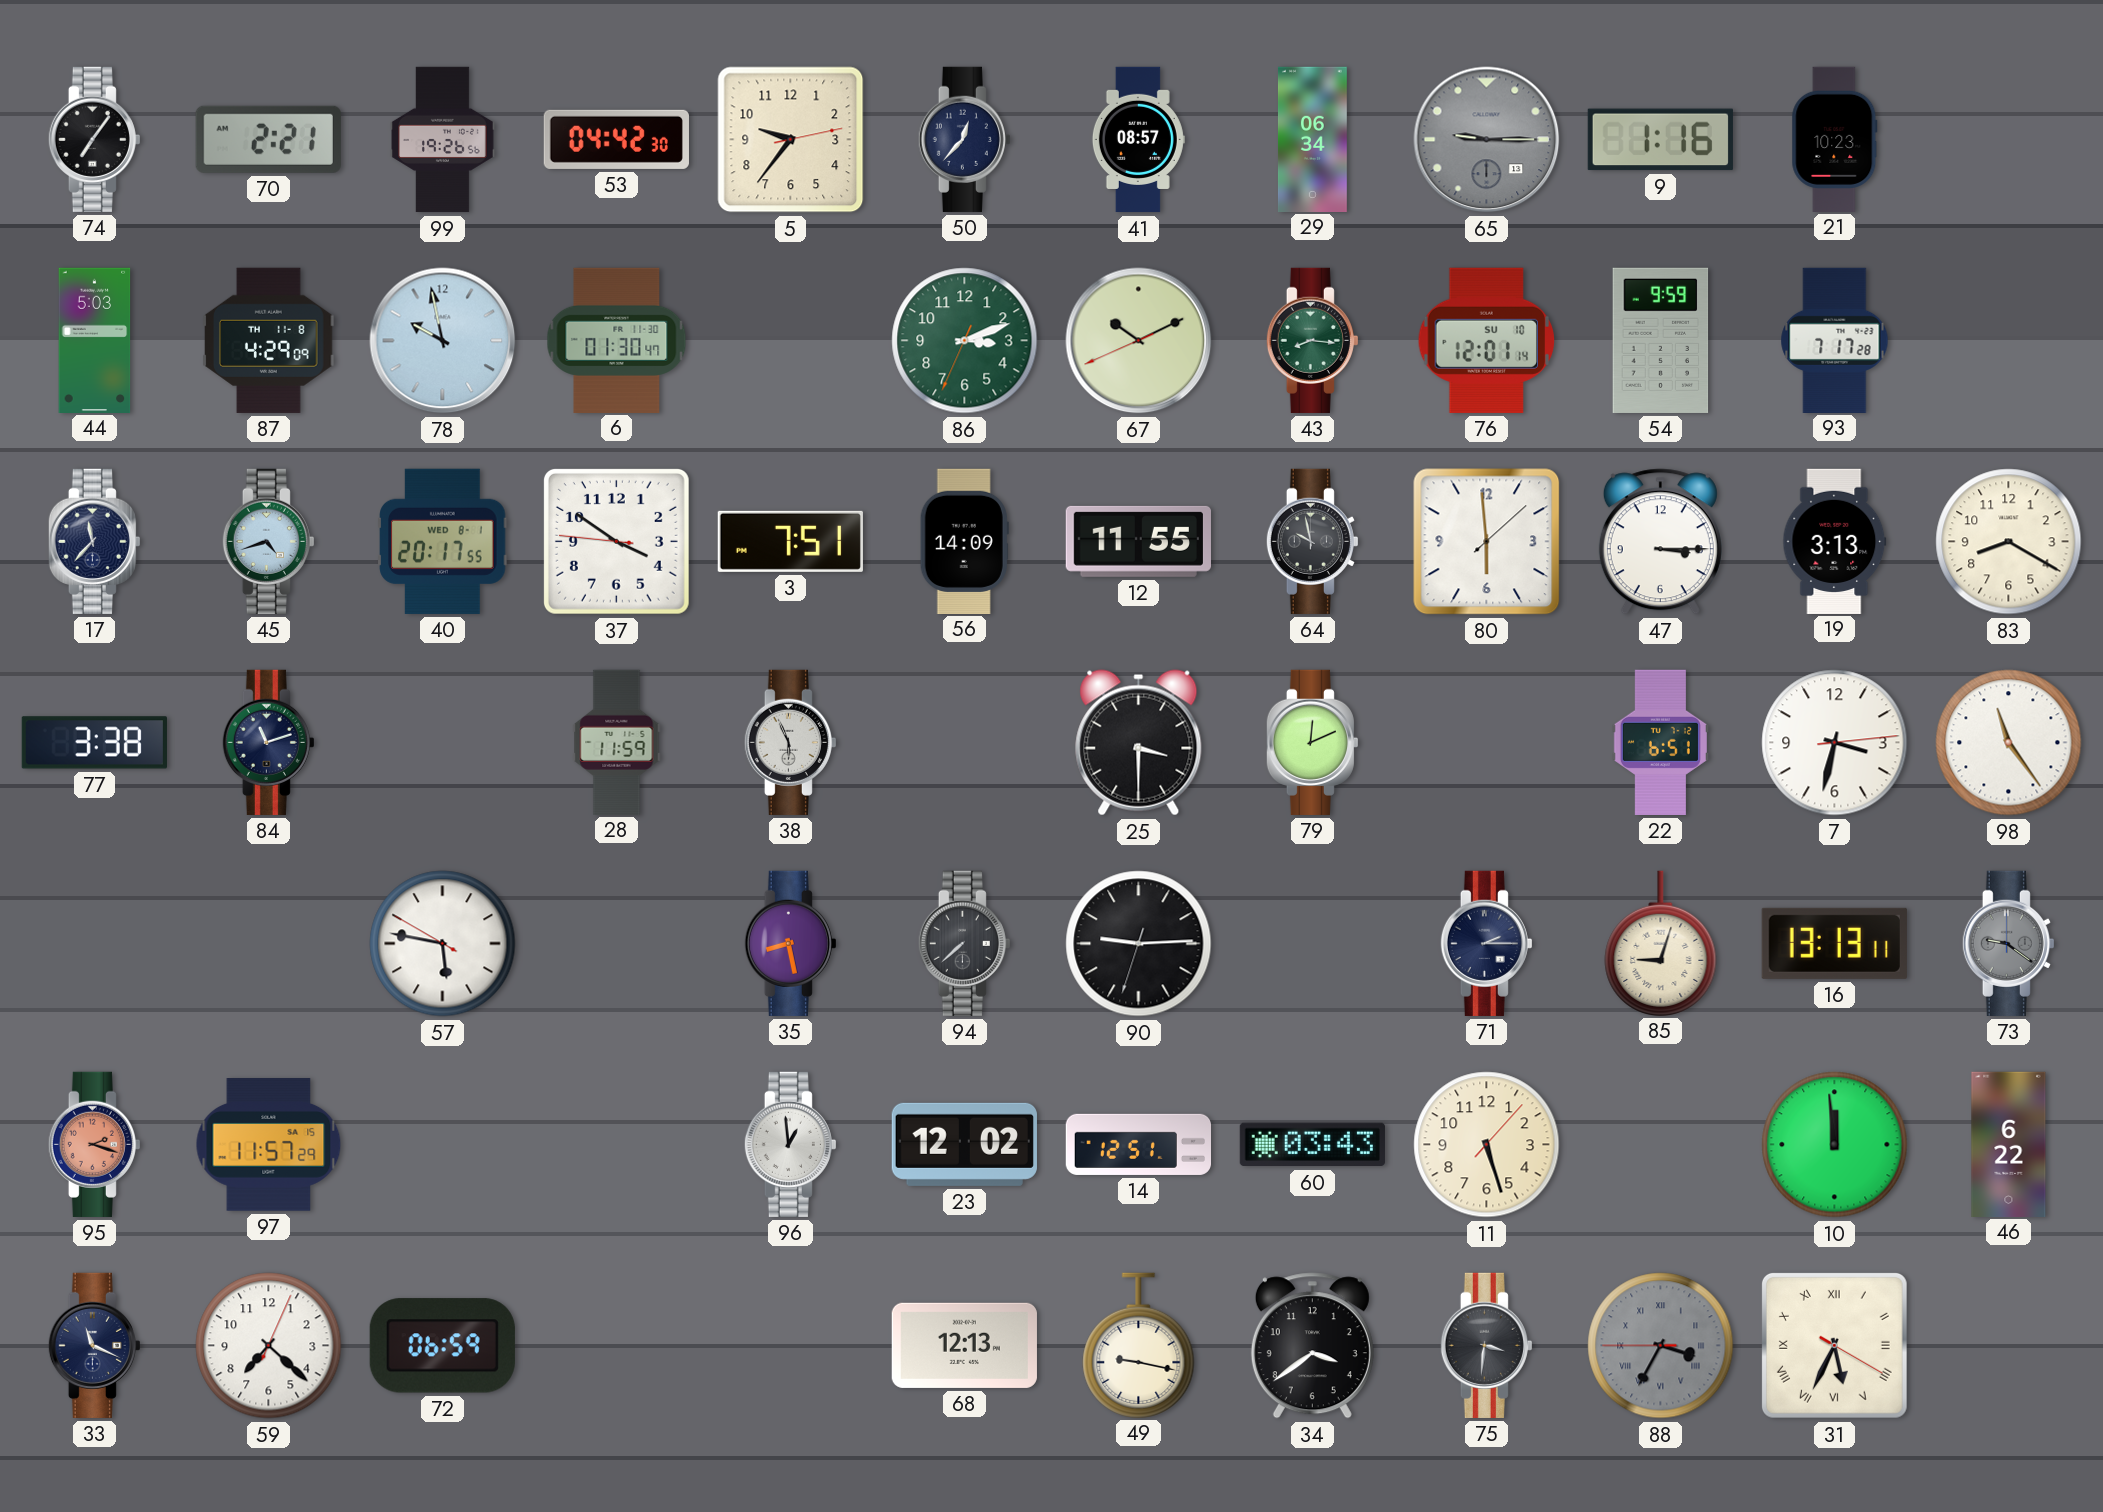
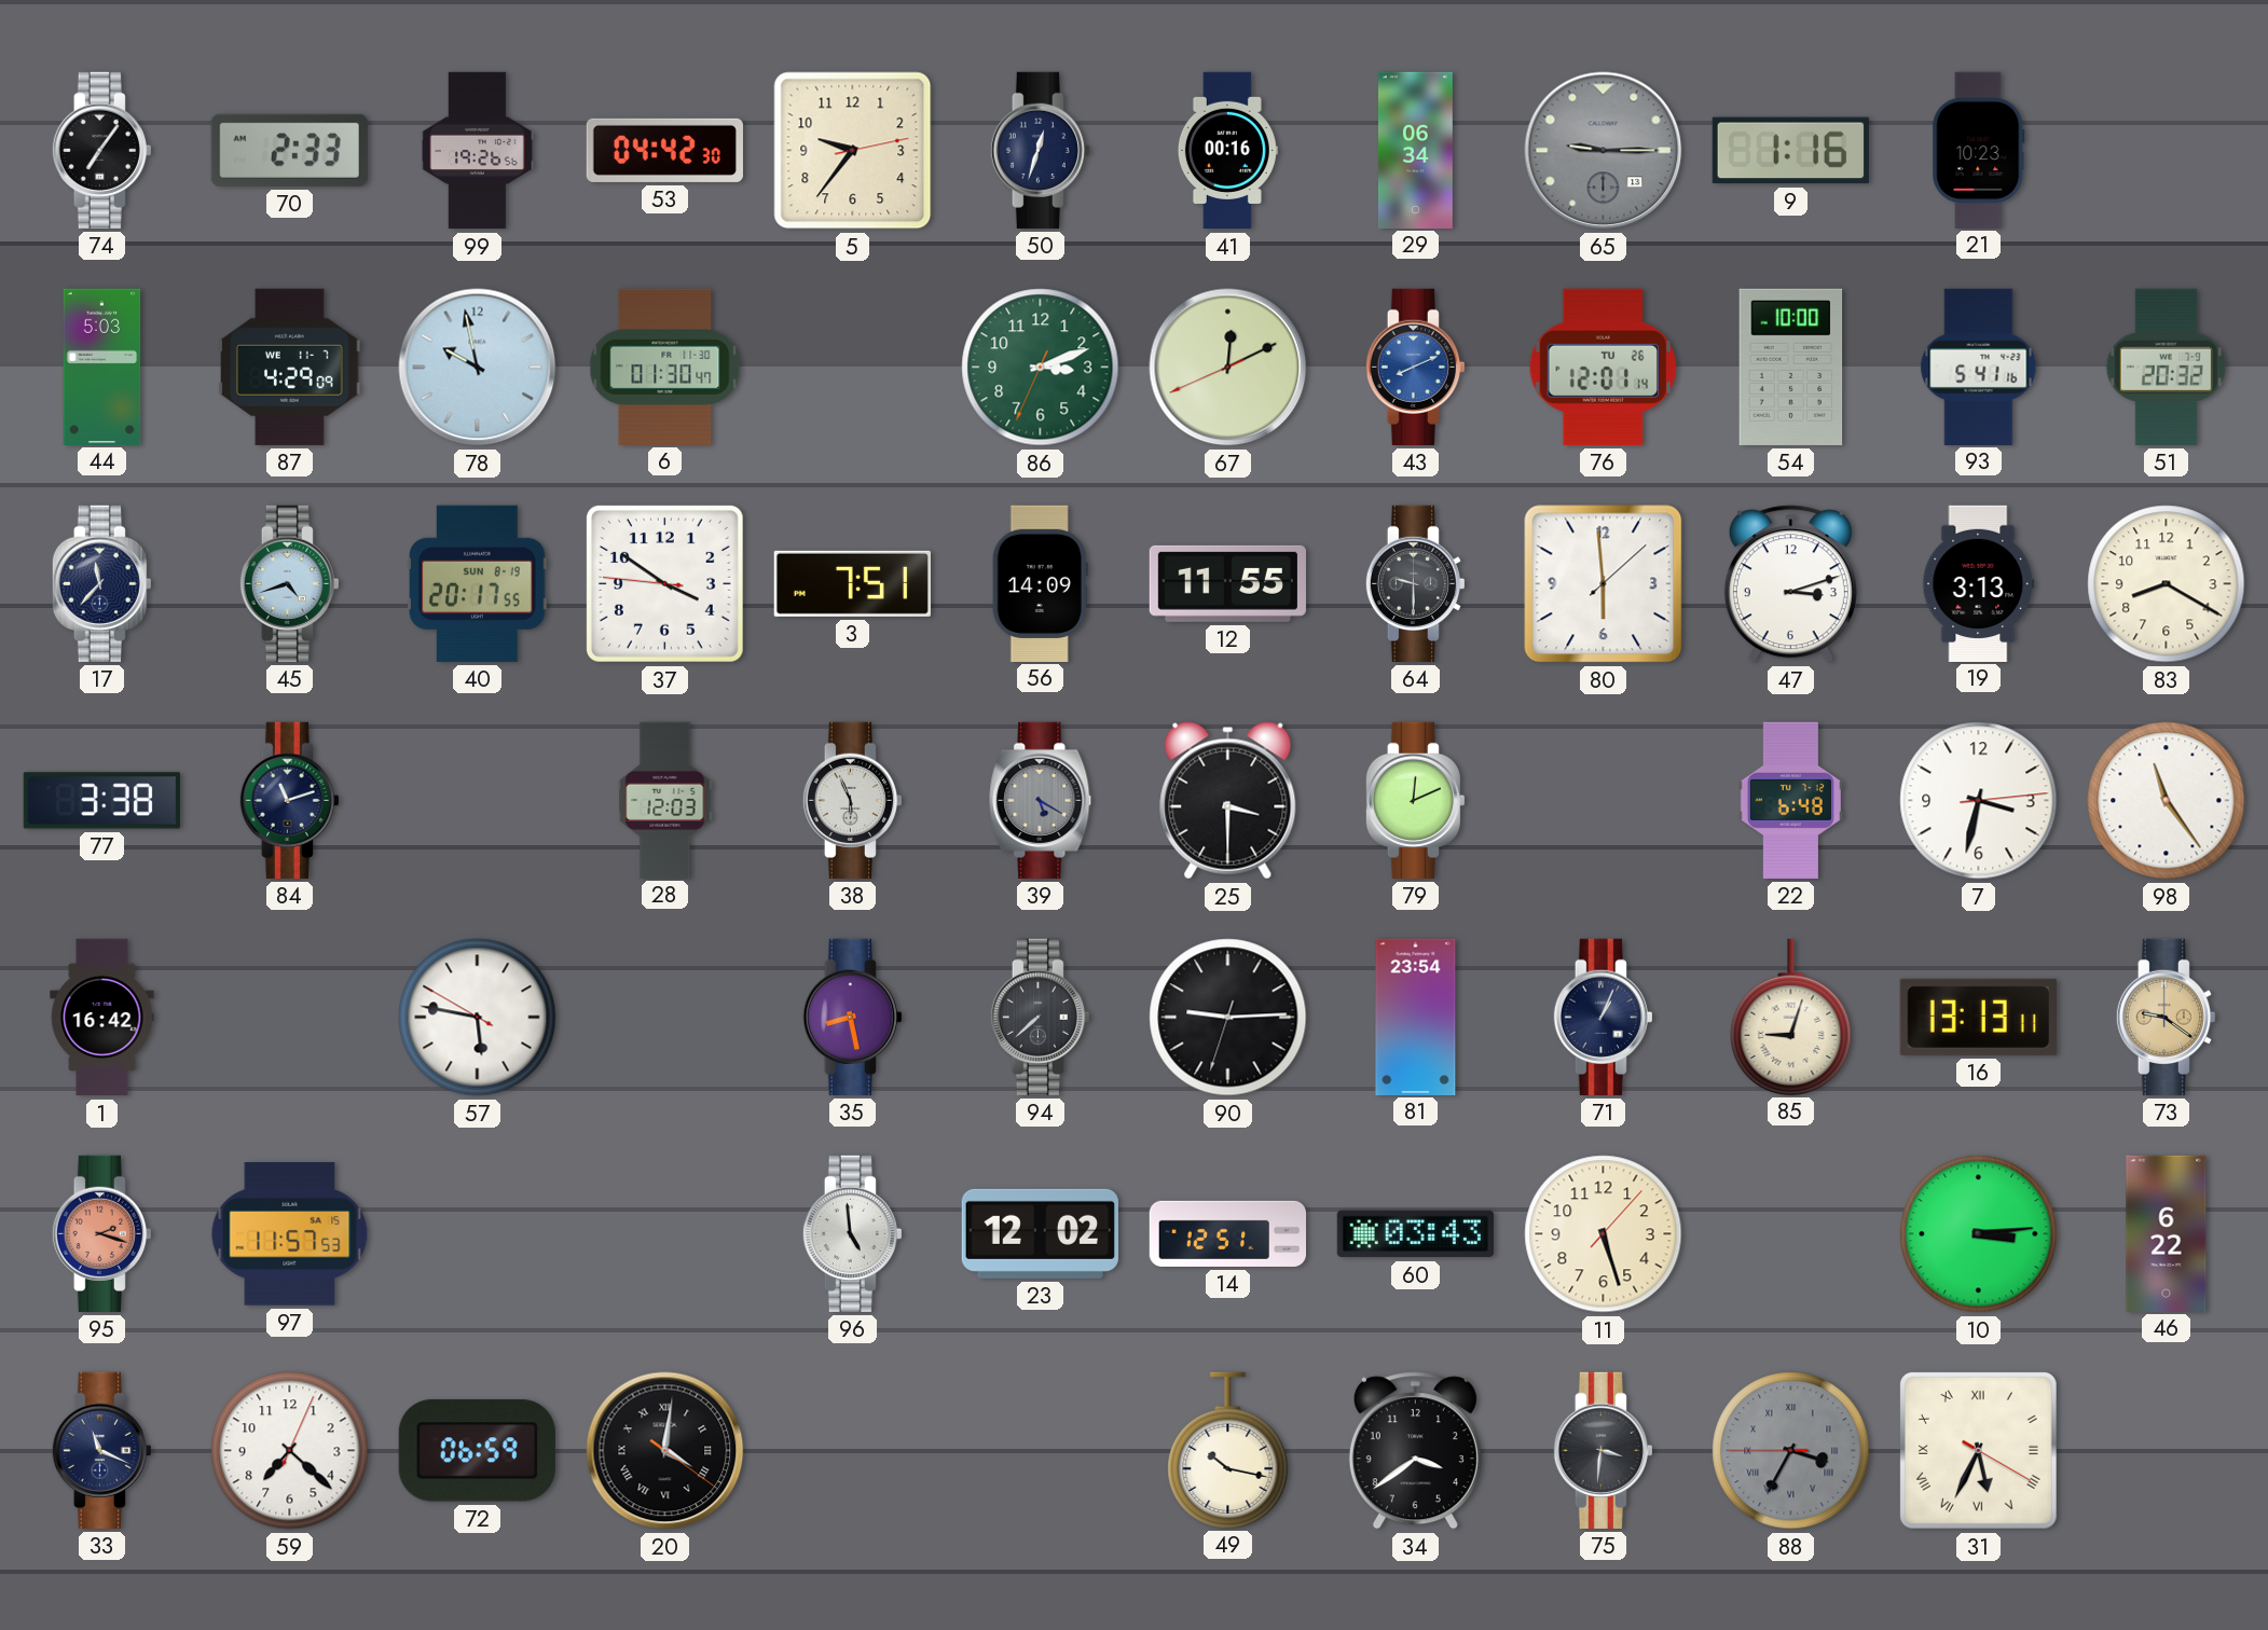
70: 2:21 -> 2:33 (289, 150)
50: 12:37 -> 12:33 (1040, 150)
41: 08:57 -> 00:16 (1227, 151)
87 date: TH 11-8 -> WE 11-7 (290, 367)
67: 10:10 -> 12:10 (1228, 368)
43: 8:16 -> 8:11 (1415, 367)
43 dial: green -> blue (1415, 367)
76 date: SU 10 -> TU 26 (1604, 367)
54: 9:59 -> 10:00 (1791, 367)
93: 7:17 -> 5:41 (1979, 367)
51: none -> 20:32 (2166, 367)
40 date: WED 8-1 -> SUN 8-19 (478, 583)
64: 9:58 -> 9:30 (1415, 583)
47: 3:15 -> 3:12 (1790, 584)
28: 11:59 -> 12:03 (665, 800)
39: none -> 5:20 (1041, 800)
22: 6:51 -> 6:48 (1790, 800)
1: none -> 16:42 (102, 1018)
81: none -> 23:54 (1416, 1017)
71: 2:15 -> 1:04 (1603, 1017)
73 dial: grey -> champagne (2166, 1017)
97: 11:57:29 -> 11:57:53 (290, 1234)
96: 12:59 -> 4:59 (852, 1233)
10: 11:59 -> 3:14 (1979, 1234)
20: none -> 4:01 (665, 1451)
68: 12:13 -> none (964, 1345)
49: 9:17 -> 10:17 (1228, 1450)
